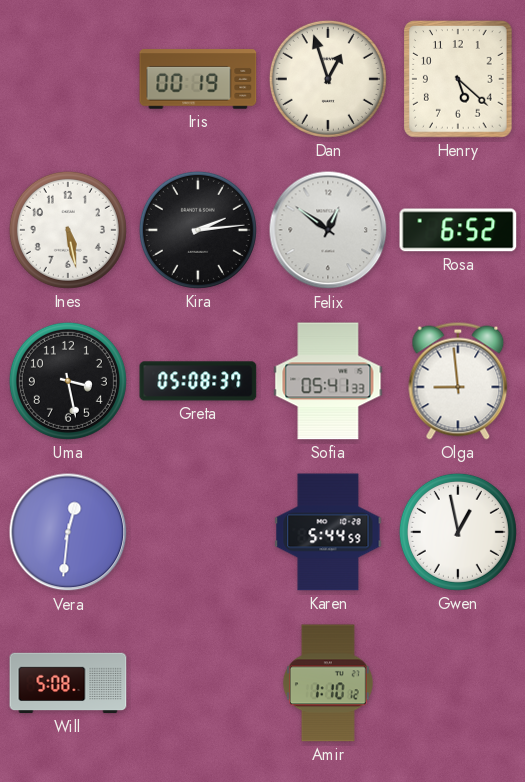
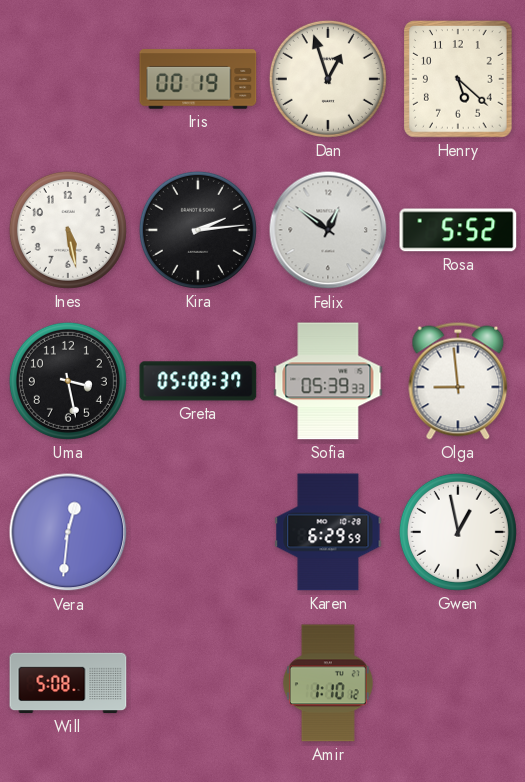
Rosa: 6:52 -> 5:52 (458, 230)
Sofia: 05:41 -> 05:39 (328, 381)
Karen: 5:44 -> 6:29 (328, 532)
